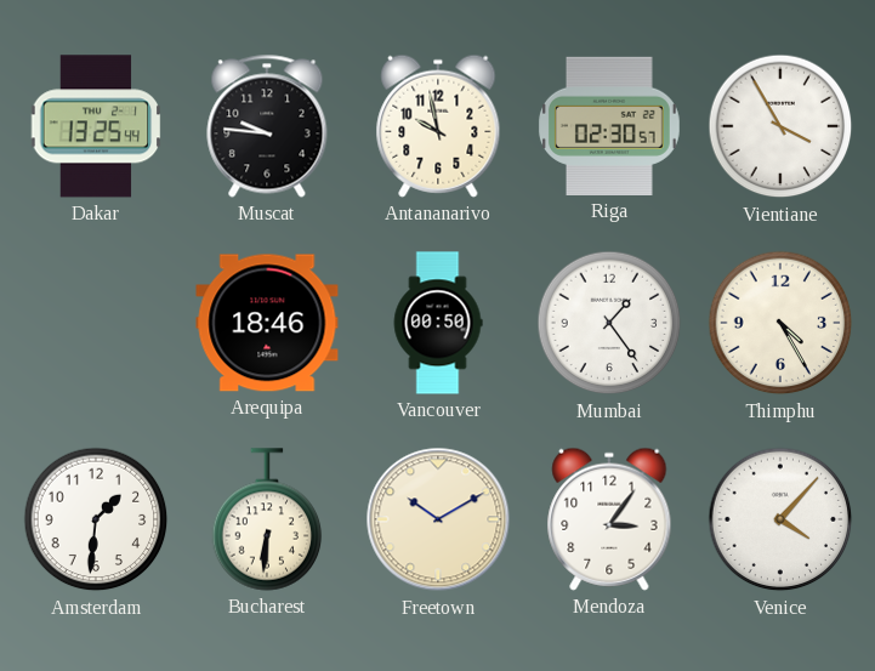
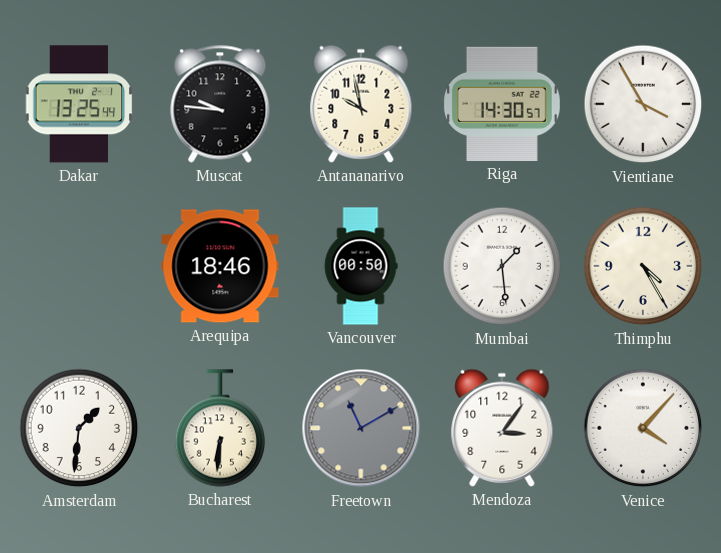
Riga: 02:30 -> 14:30 (502, 104)
Mumbai: 1:24 -> 1:29 (502, 266)
Freetown: 10:10 -> 11:10 (361, 428)
Freetown dial: cream -> grey (361, 428)
